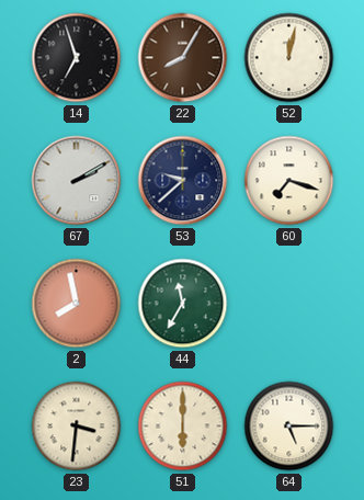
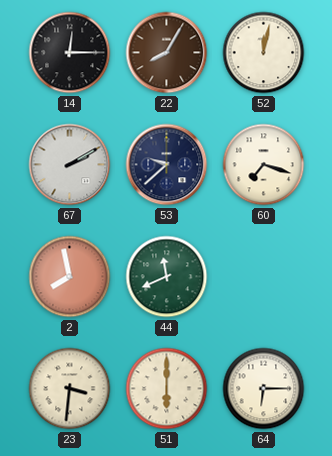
14: 6:57 -> 12:15 (70, 53)
44: 11:35 -> 11:41 (167, 277)
64: 5:15 -> 6:15 (264, 389)
